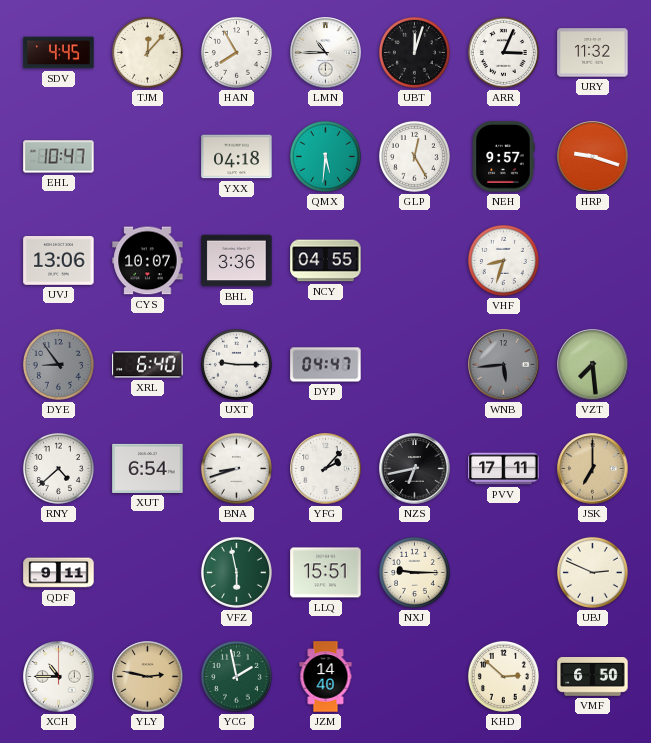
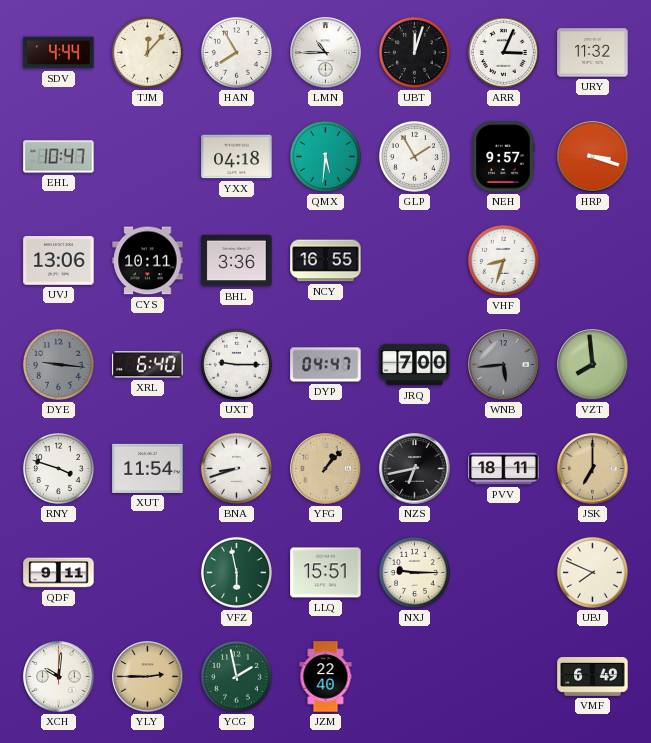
SDV: 4:45 -> 4:44 (59, 53)
GLP: 12:25 -> 1:55 (414, 156)
HRP: 9:18 -> 3:18 (593, 157)
CYS: 10:07 -> 10:11 (148, 261)
NCY: 04:55 -> 16:55 (326, 261)
DYE: 8:54 -> 9:16 (58, 364)
JRQ: none -> 7:00 (415, 365)
VZT: 7:29 -> 7:59 (593, 365)
RNY: 4:38 -> 3:48 (58, 468)
XUT: 6:54 -> 11:54 (148, 468)
YFG: 2:07 -> 1:07 (326, 469)
YFG dial: white -> champagne (326, 469)
PVV: 17:11 -> 18:11 (504, 469)
UBJ: 2:49 -> 7:49 (592, 572)
XCH: 10:45 -> 10:01 (59, 677)
YLY: 2:47 -> 2:45 (148, 677)
JZM: 14:40 -> 22:40 (326, 677)
KHD: 2:52 -> none (503, 676)
VMF: 6:50 -> 6:49 (593, 677)
